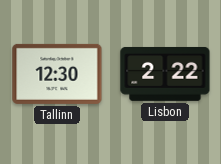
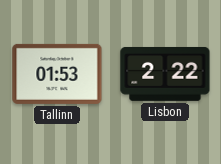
Tallinn: 12:30 -> 01:53 (57, 74)
